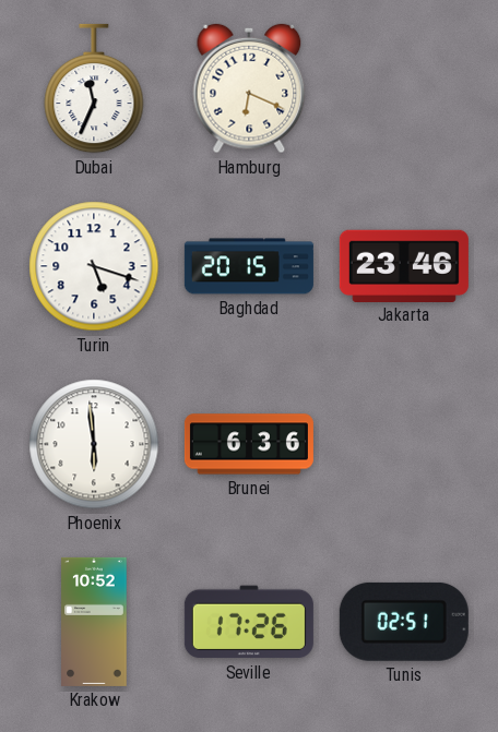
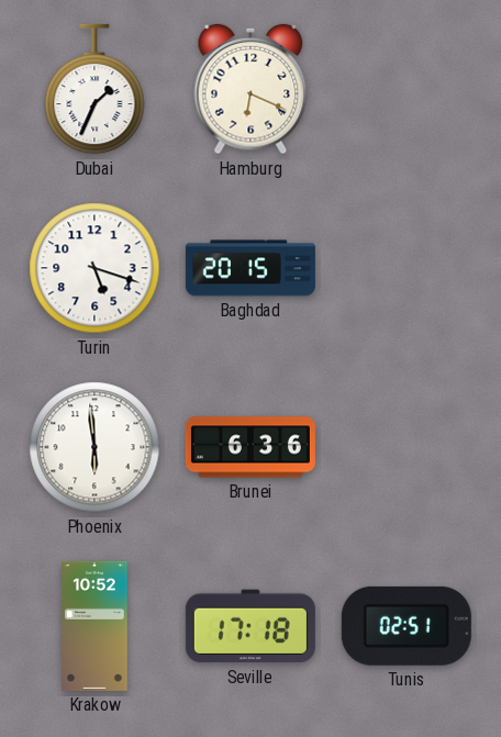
Dubai: 11:34 -> 1:34 (94, 89)
Jakarta: 23:46 -> none (404, 265)
Seville: 17:26 -> 17:18 (250, 626)
